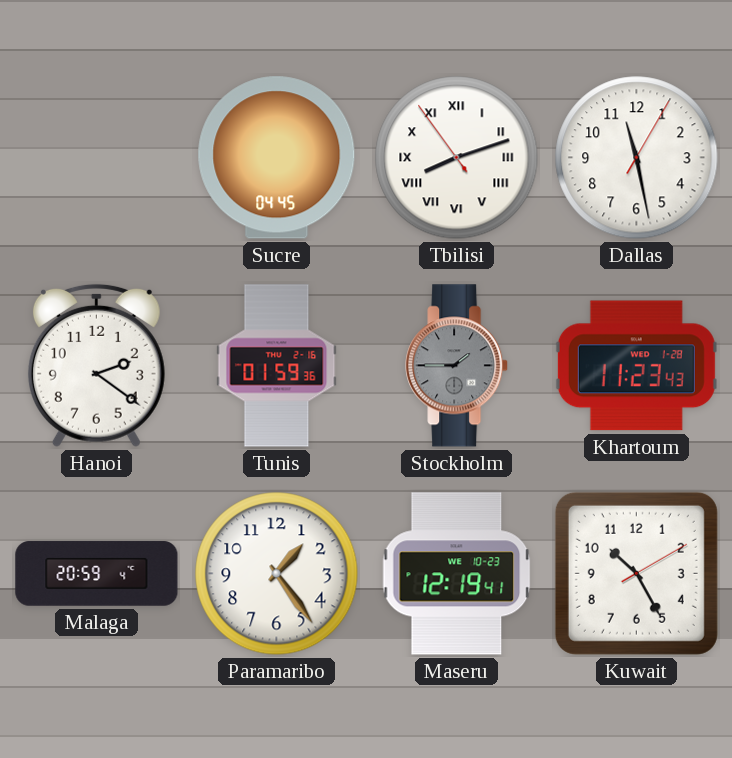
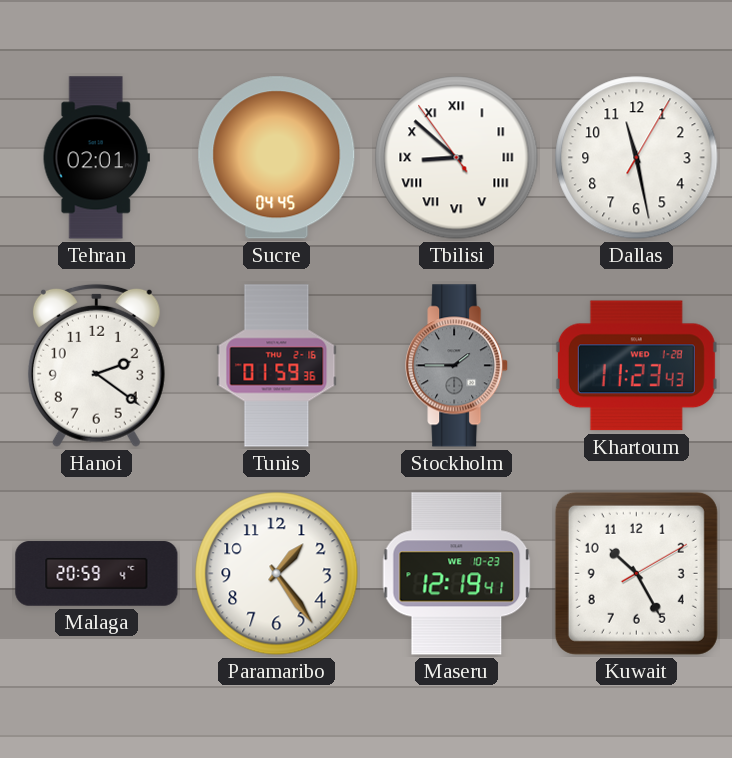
Tehran: none -> 02:01 (96, 158)
Tbilisi: 8:11 -> 8:51 (457, 158)
